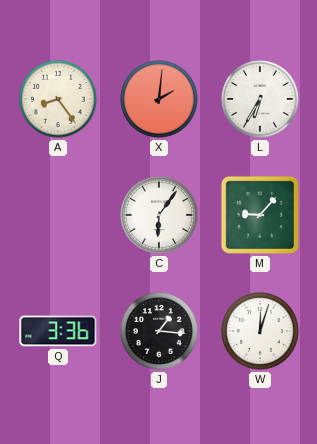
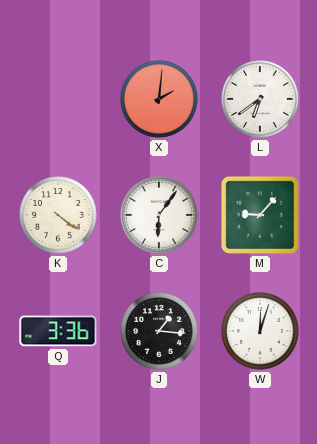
A: 8:24 -> none (59, 100)
L: 6:35 -> 6:39 (261, 100)
K: none -> 4:21 (59, 216)
